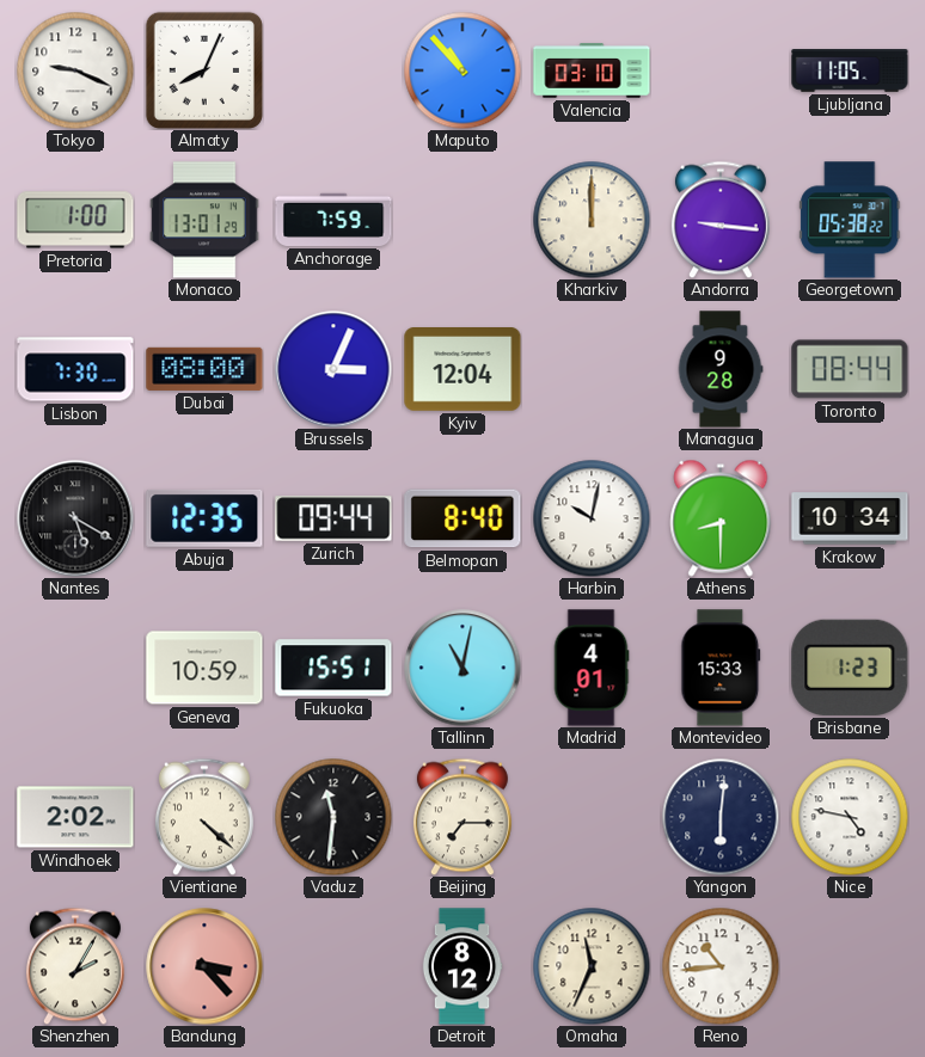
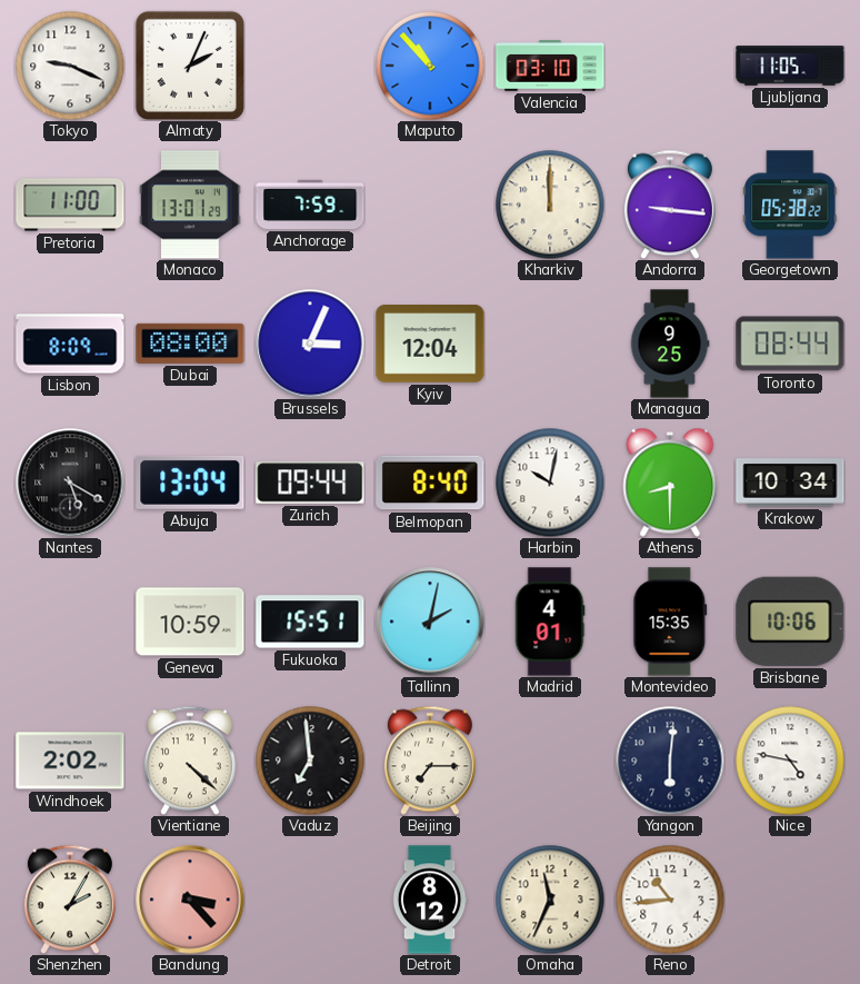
Almaty: 8:04 -> 2:04 (190, 66)
Pretoria: 1:00 -> 11:00 (70, 205)
Lisbon: 7:30 -> 8:09 (70, 344)
Managua: 9:28 -> 9:25 (670, 344)
Abuja: 12:35 -> 13:04 (190, 483)
Tallinn: 11:02 -> 2:02 (430, 622)
Montevideo: 15:33 -> 15:35 (670, 622)
Brisbane: 1:23 -> 10:06 (790, 622)
Vaduz: 11:31 -> 6:59 (310, 761)
